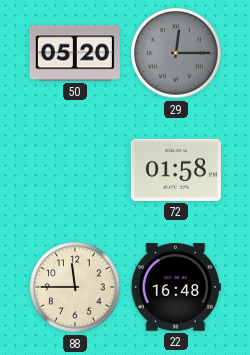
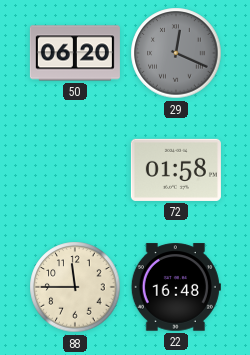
50: 05:20 -> 06:20 (75, 53)
29: 12:15 -> 12:19 (176, 53)
